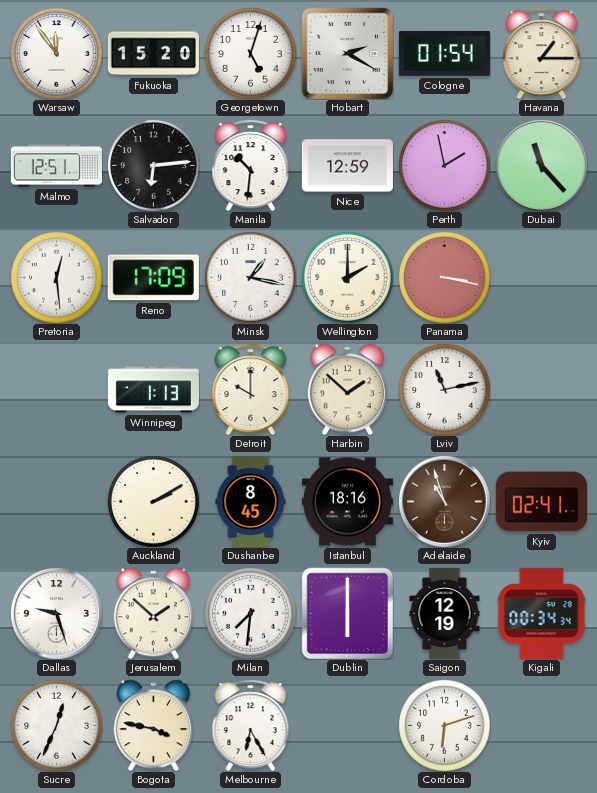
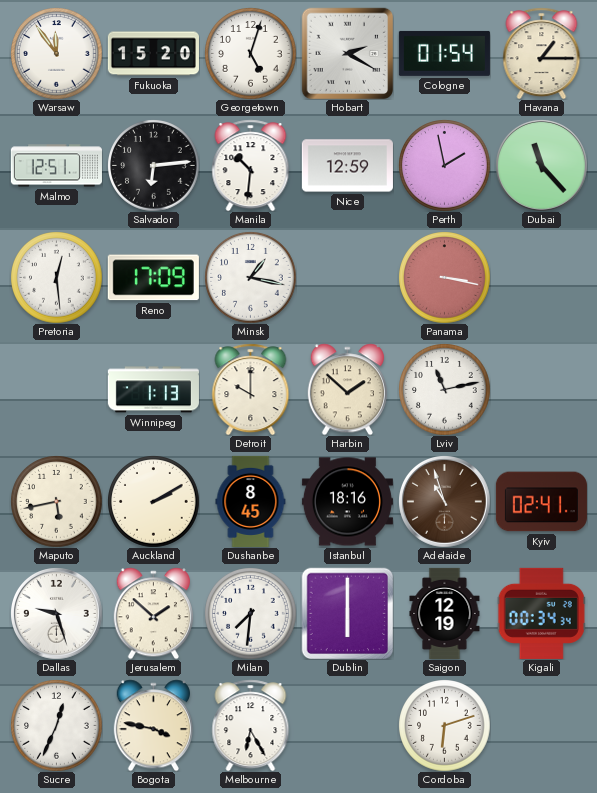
Wellington: 2:00 -> none (347, 277)
Maputo: none -> 5:43 (56, 501)
